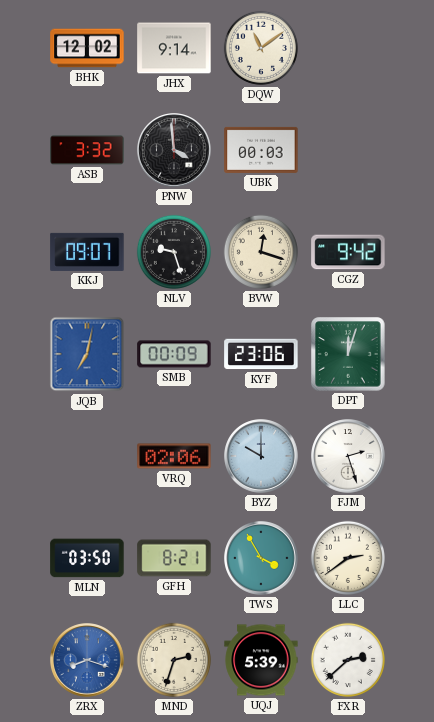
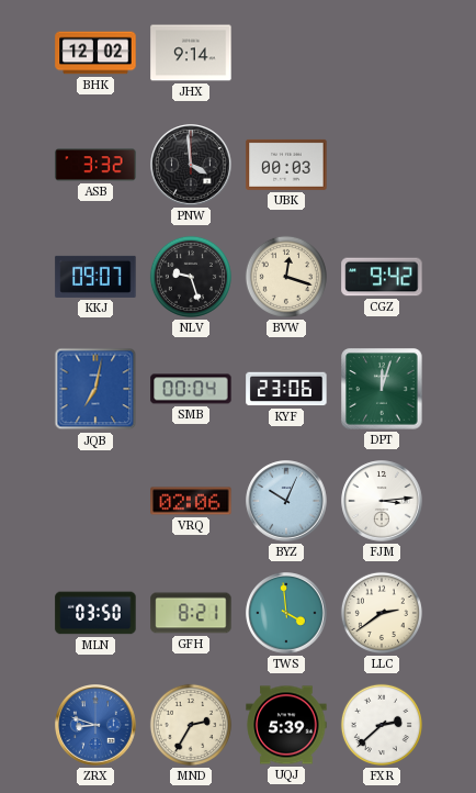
DQW: 11:09 -> none (261, 48)
SMB: 00:09 -> 00:04 (191, 389)
BYZ: 10:00 -> 10:04 (286, 501)
FJM: 2:27 -> 3:14 (382, 501)
TWS: 3:55 -> 3:59 (286, 613)
ZRX: 8:18 -> 8:48 (95, 725)
MND: 2:33 -> 2:35 (191, 725)
